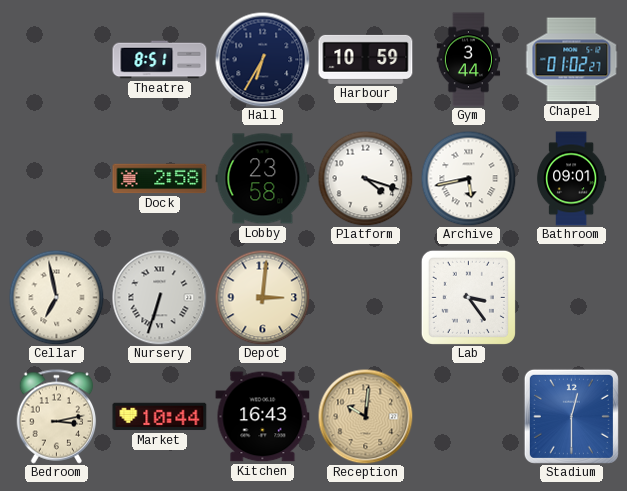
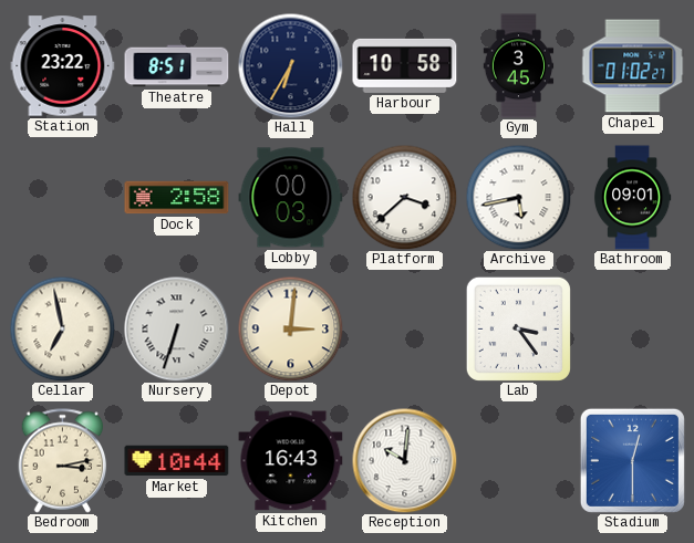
Station: none -> 23:22 (63, 66)
Harbour: 10:59 -> 10:58 (405, 65)
Gym: 3:44 -> 3:45 (519, 66)
Lobby: 23:58 -> 00:03 (291, 198)
Platform: 4:18 -> 3:38 (404, 197)
Reception dial: champagne -> white (404, 460)
